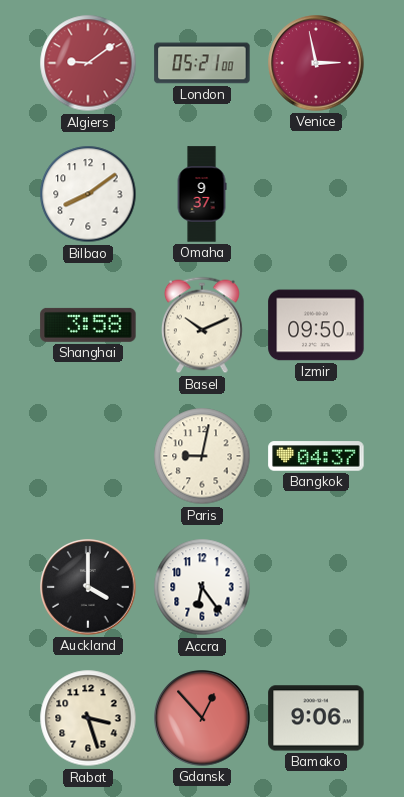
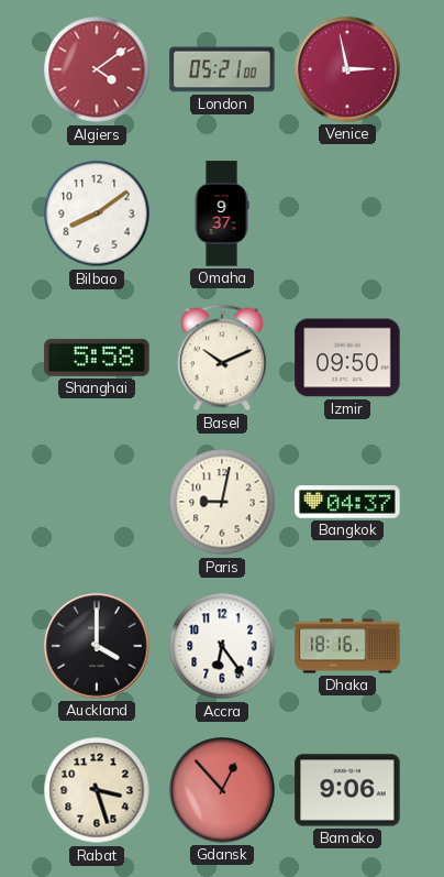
Algiers: 9:09 -> 4:09 (97, 69)
Shanghai: 3:58 -> 5:58 (97, 358)
Dhaka: none -> 18:16 (347, 646)
